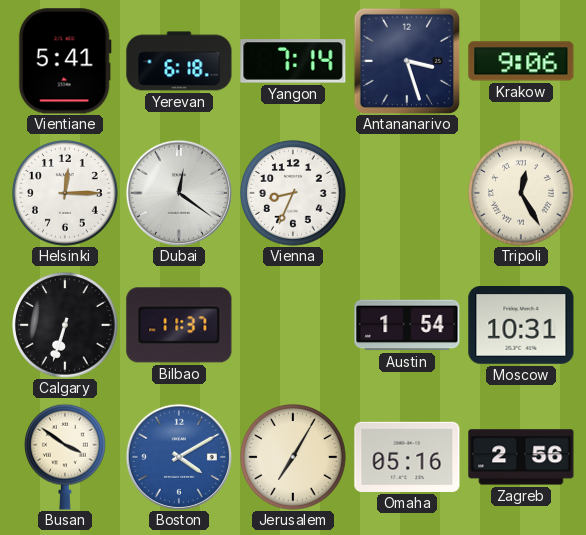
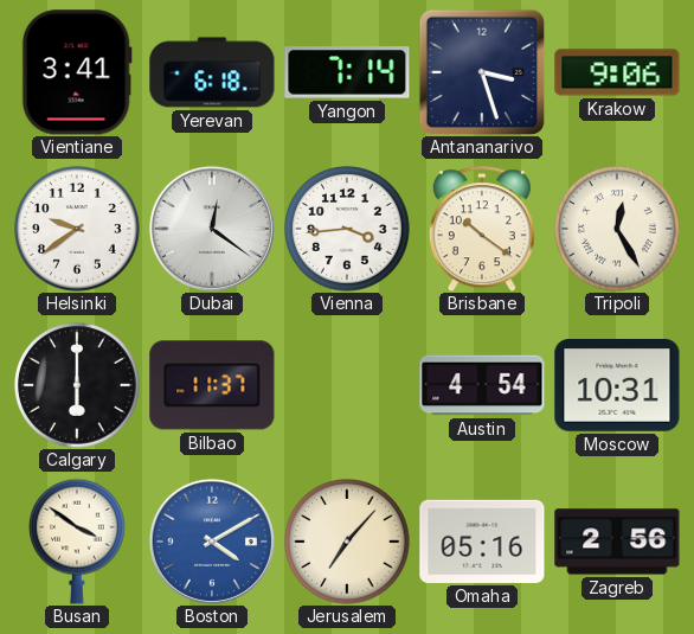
Vientiane: 5:41 -> 3:41 (77, 72)
Helsinki: 12:15 -> 9:39 (77, 229)
Vienna: 8:34 -> 3:44 (347, 229)
Brisbane: none -> 10:21 (482, 229)
Calgary: 6:33 -> 6:00 (77, 385)
Austin: 1:54 -> 4:54 (482, 385)
Jerusalem: 7:05 -> 7:07 (347, 542)
